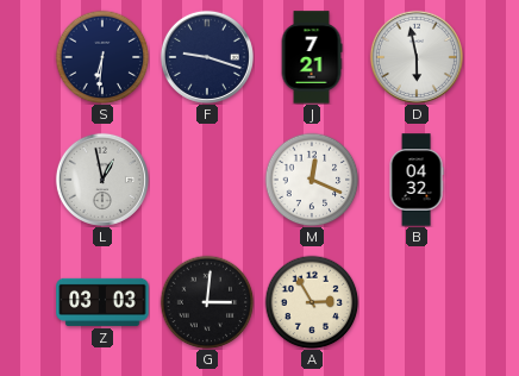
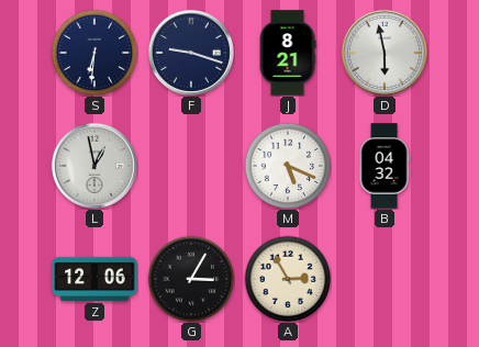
J: 7:21 -> 8:21 (288, 53)
M: 12:19 -> 5:19 (288, 166)
Z: 03:03 -> 12:06 (94, 279)
G: 3:01 -> 3:05 (191, 279)
